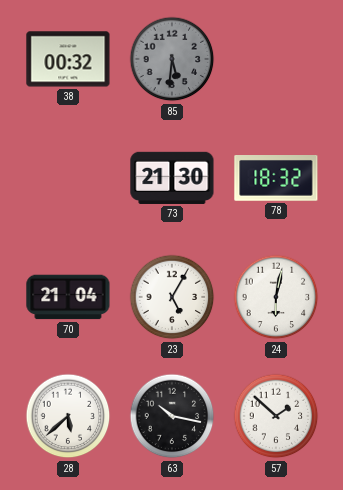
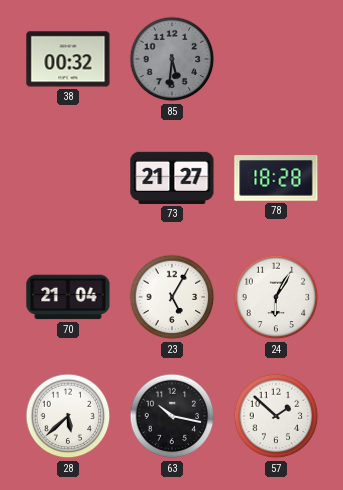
73: 21:30 -> 21:27 (172, 178)
78: 18:32 -> 18:28 (276, 179)
24: 6:02 -> 6:05 (276, 297)
